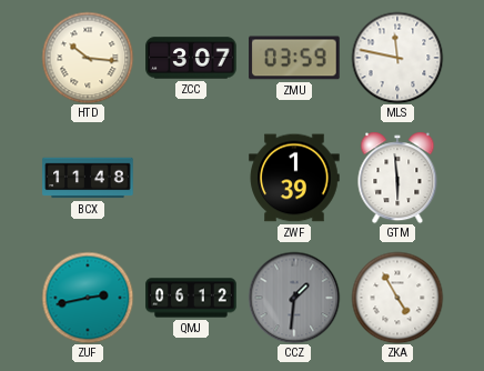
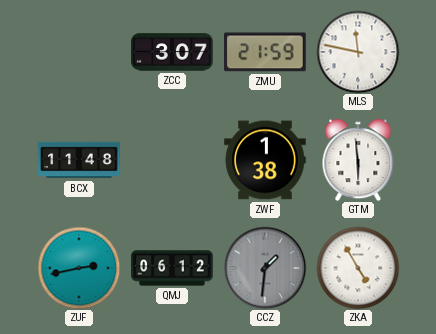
HTD: 10:16 -> none (88, 58)
ZMU: 03:59 -> 21:59 (265, 52)
ZWF: 1:39 -> 1:38 (265, 160)
